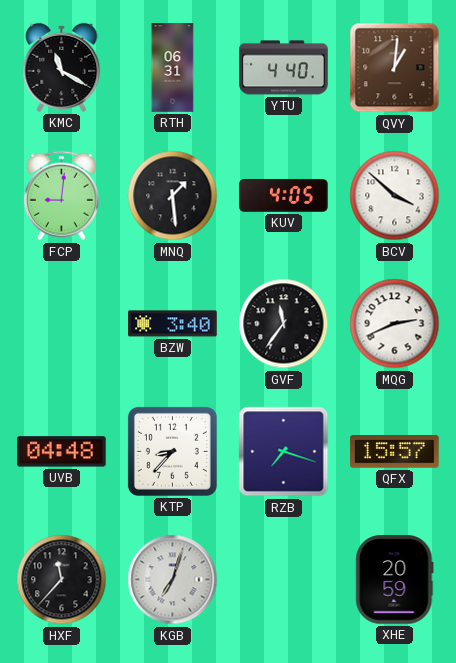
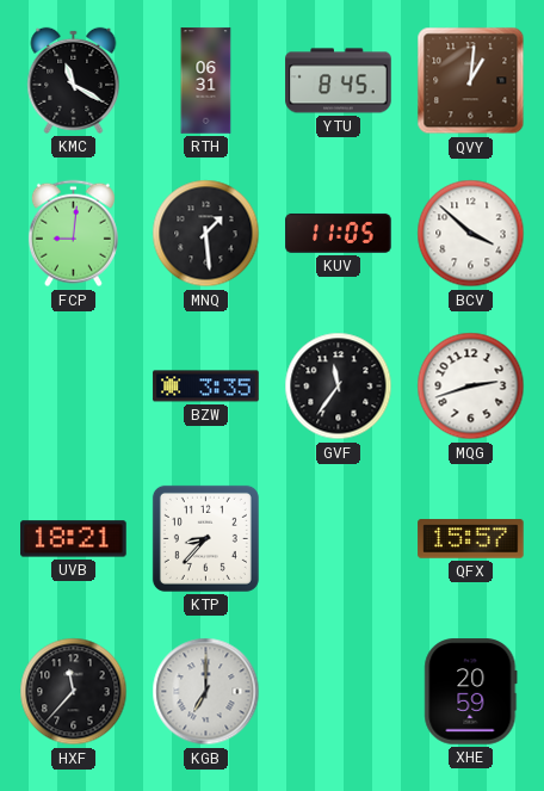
YTU: 4:40 -> 8:45 (339, 81)
KUV: 4:05 -> 11:05 (339, 233)
BZW: 3:40 -> 3:35 (206, 387)
MQG: 2:41 -> 2:42 (471, 387)
UVB: 04:48 -> 18:21 (74, 539)
RZB: 7:18 -> none (284, 452)
KGB: 7:03 -> 7:00 (206, 692)
